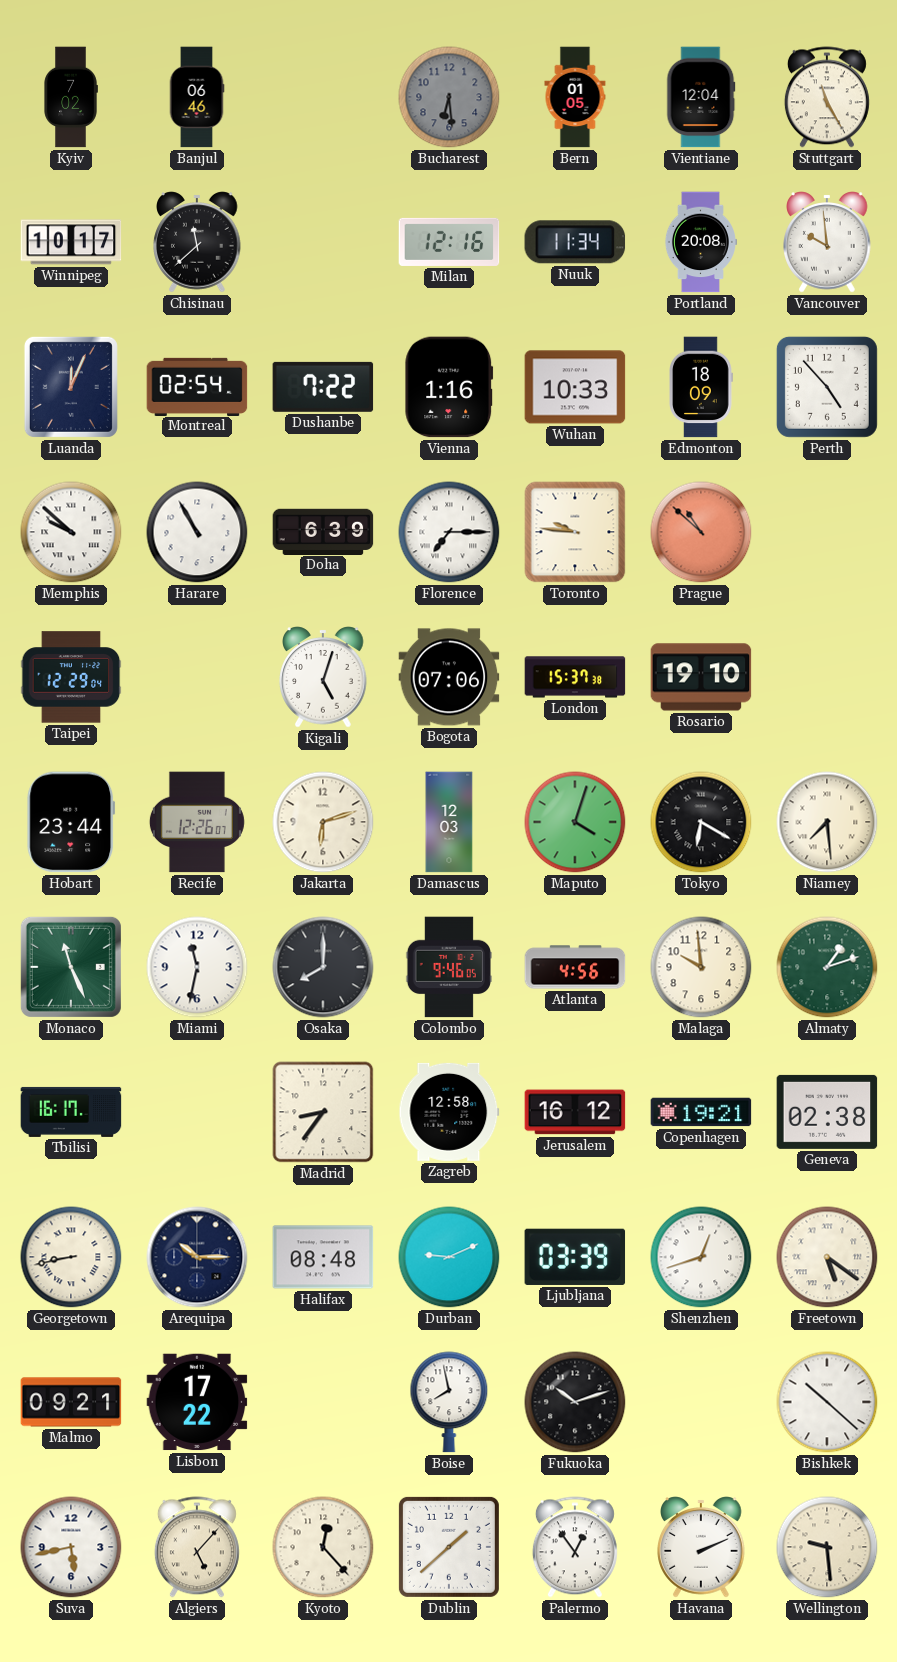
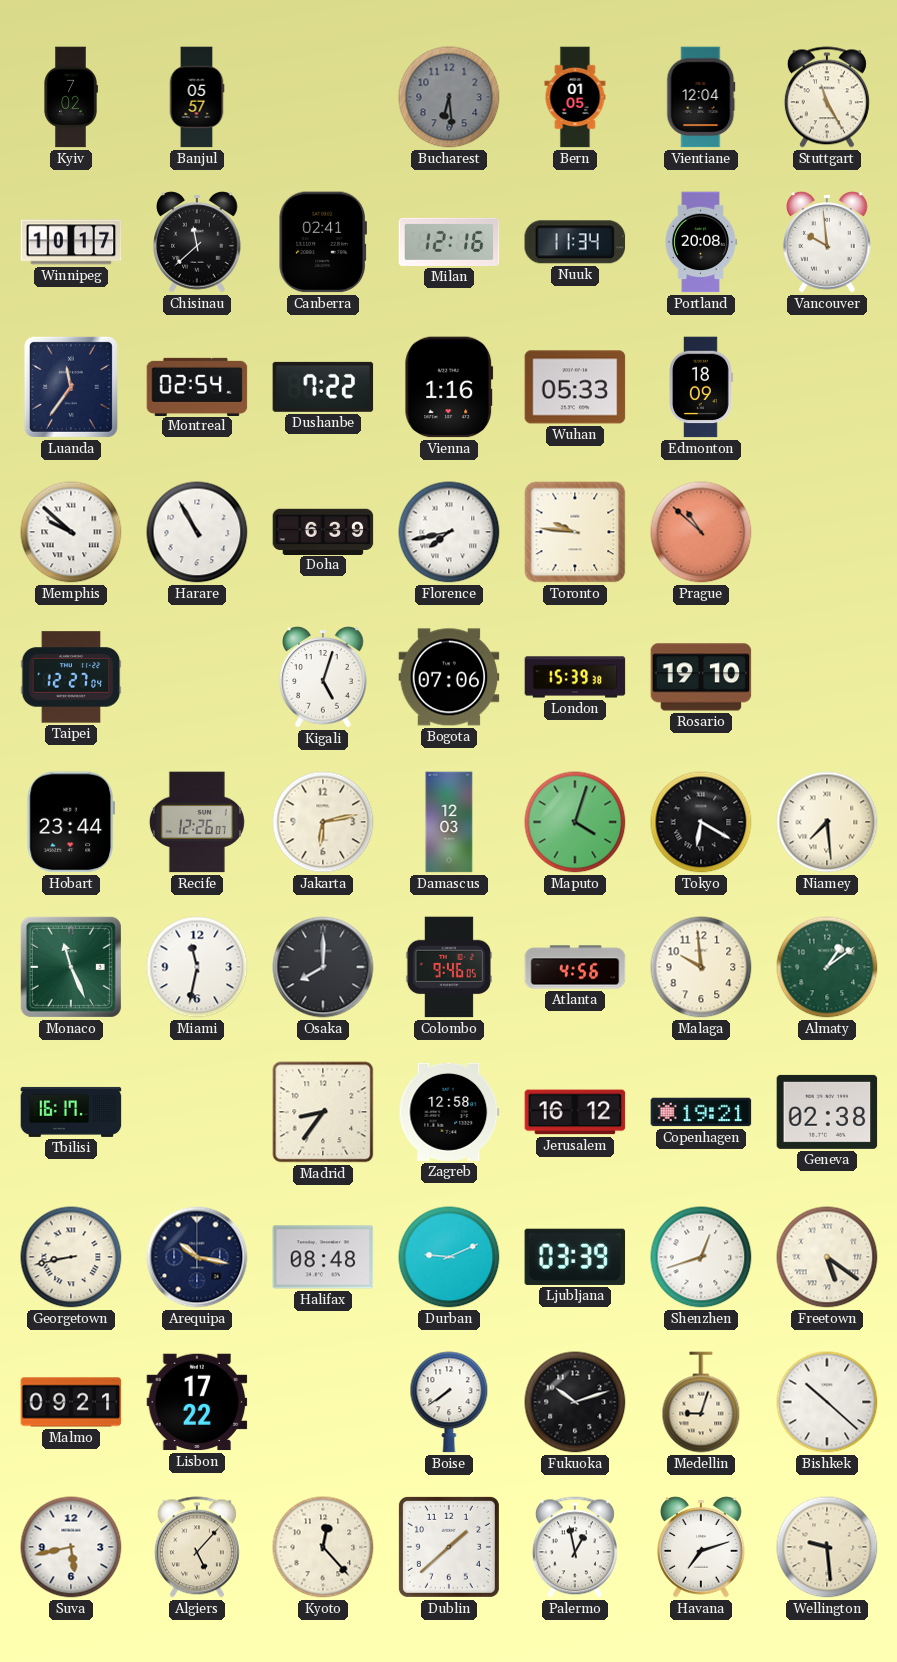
Banjul: 06:46 -> 05:57 (197, 97)
Canberra: none -> 02:41 (322, 242)
Luanda: 12:04 -> 11:36 (71, 387)
Wuhan: 10:33 -> 05:33 (575, 387)
Perth: 4:53 -> none (827, 387)
Florence: 7:15 -> 7:43 (449, 532)
Taipei: 12:29 -> 12:27 (71, 677)
London: 15:37 -> 15:39 (575, 677)
Jakarta: 6:12 -> 6:13 (323, 822)
Almaty: 1:12 -> 1:09 (827, 967)
Arequipa: 10:15 -> 10:17 (197, 1257)
Boise: 7:58 -> 7:39 (449, 1402)
Medellin: none -> 9:03 (701, 1402)
Palermo: 12:54 -> 12:58 (575, 1547)
Havana: 2:11 -> 7:12 (701, 1547)
